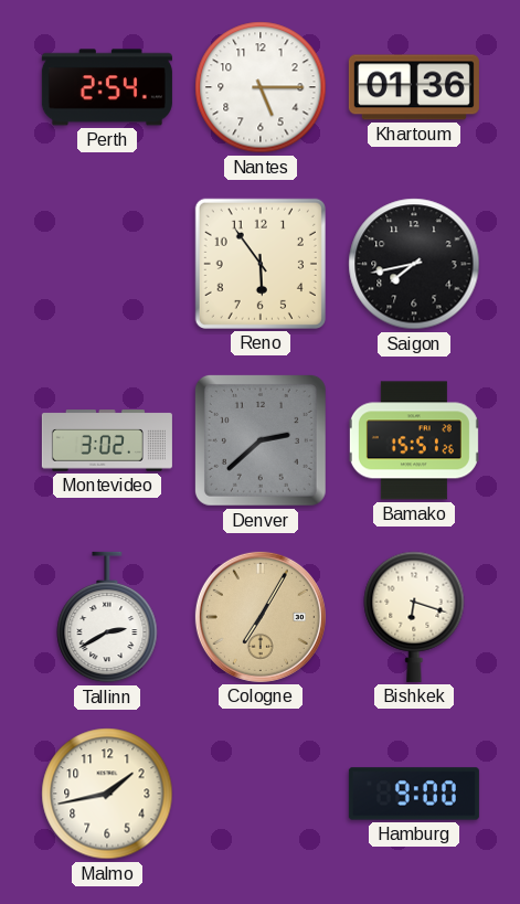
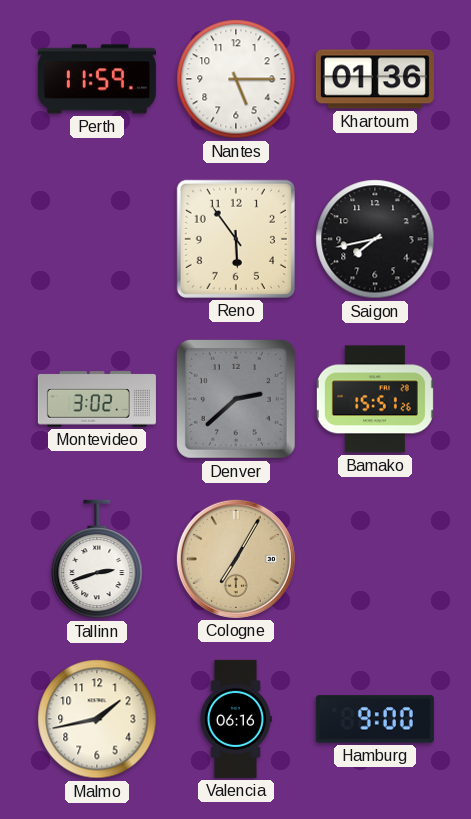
Perth: 2:54 -> 11:59 (97, 79)
Tallinn: 2:40 -> 2:42 (97, 559)
Bishkek: 6:18 -> none (414, 617)
Valencia: none -> 06:16 (235, 719)
